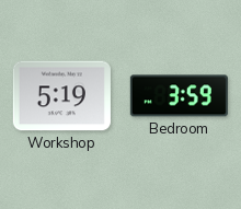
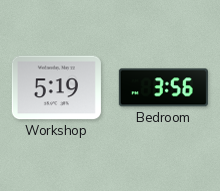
Bedroom: 3:59 -> 3:56 (163, 88)
